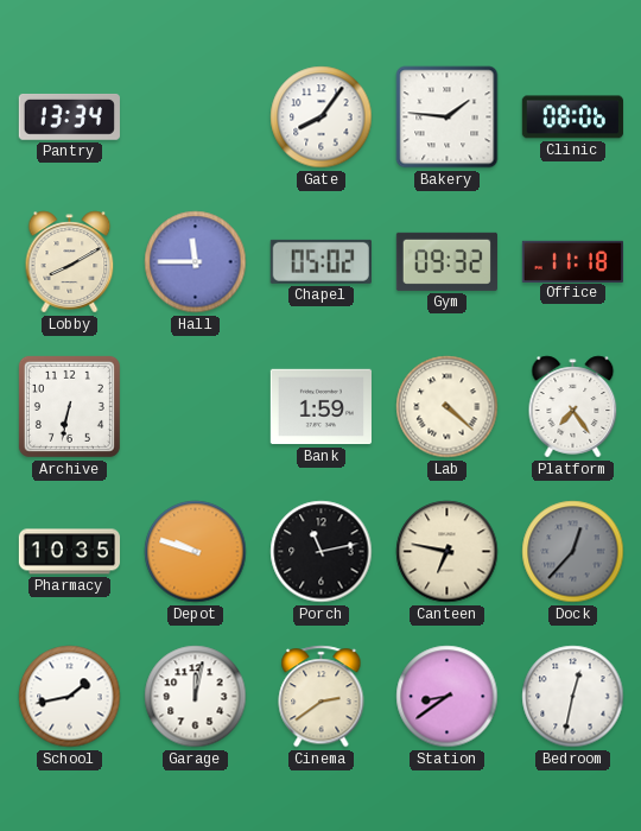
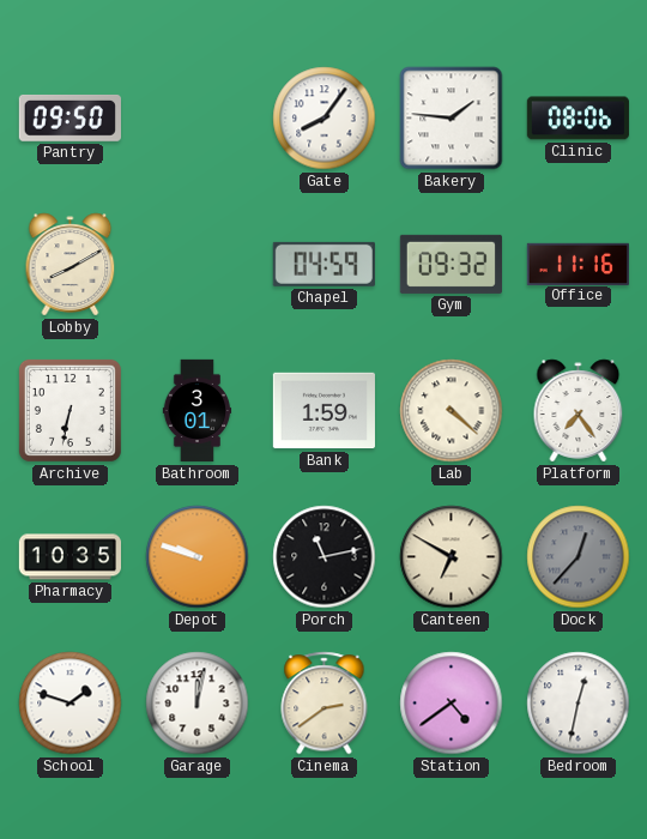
Pantry: 13:34 -> 09:50 (69, 117)
Hall: 11:45 -> none (196, 262)
Chapel: 05:02 -> 04:59 (323, 264)
Office: 11:18 -> 11:16 (578, 264)
Bathroom: none -> 3:01 (198, 411)
Canteen: 6:47 -> 6:50 (452, 557)
School: 1:43 -> 1:48 (71, 704)
Station: 8:39 -> 4:39 (452, 704)
